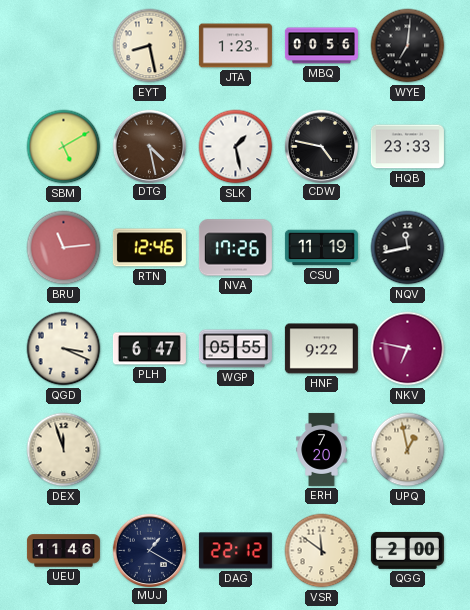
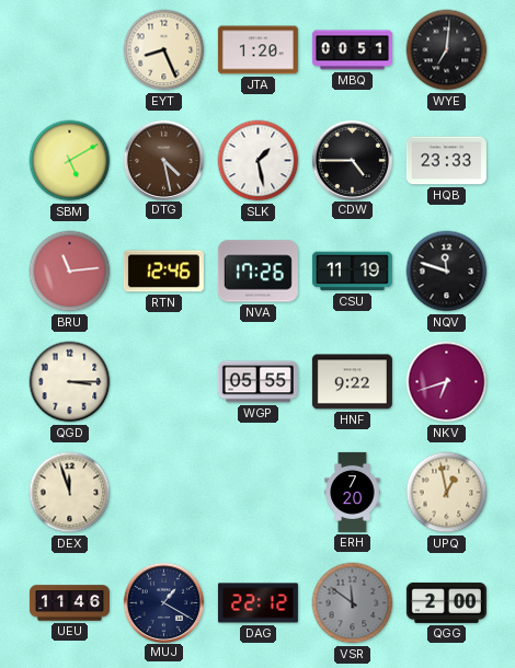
EYT: 8:28 -> 8:26 (164, 50)
JTA: 1:23 -> 1:20 (257, 50)
MBQ: 00:56 -> 00:51 (352, 50)
CDW: 4:47 -> 4:45 (352, 160)
NQV: 11:43 -> 11:48 (447, 272)
QGD: 3:19 -> 3:15 (70, 382)
PLH: 6:47 -> none (149, 349)
NKV: 6:47 -> 6:42 (447, 382)
VSR dial: cream -> grey (353, 603)
